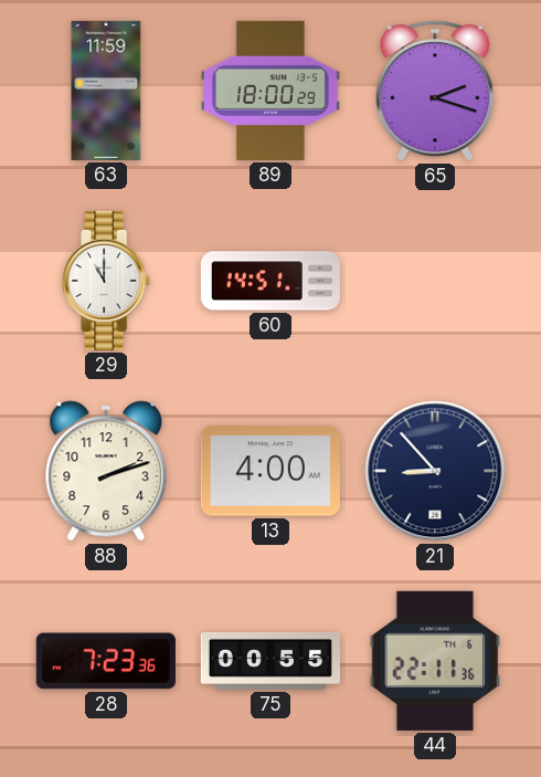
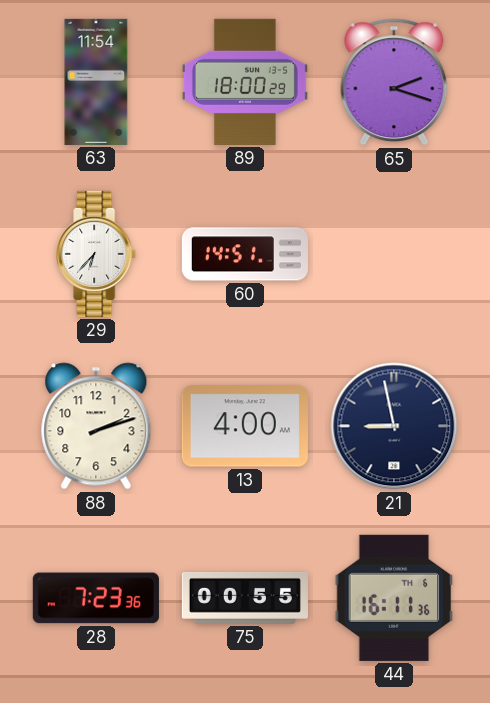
63: 11:59 -> 11:54 (96, 82)
29: 11:00 -> 6:37 (97, 254)
21: 8:53 -> 8:58 (394, 426)
44: 22:11 -> 16:11 (394, 598)
